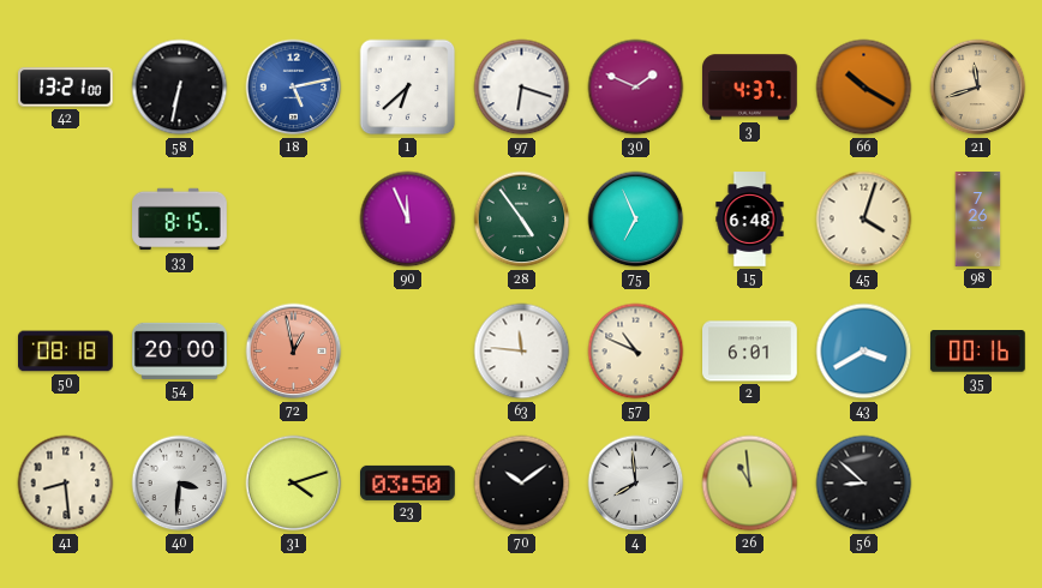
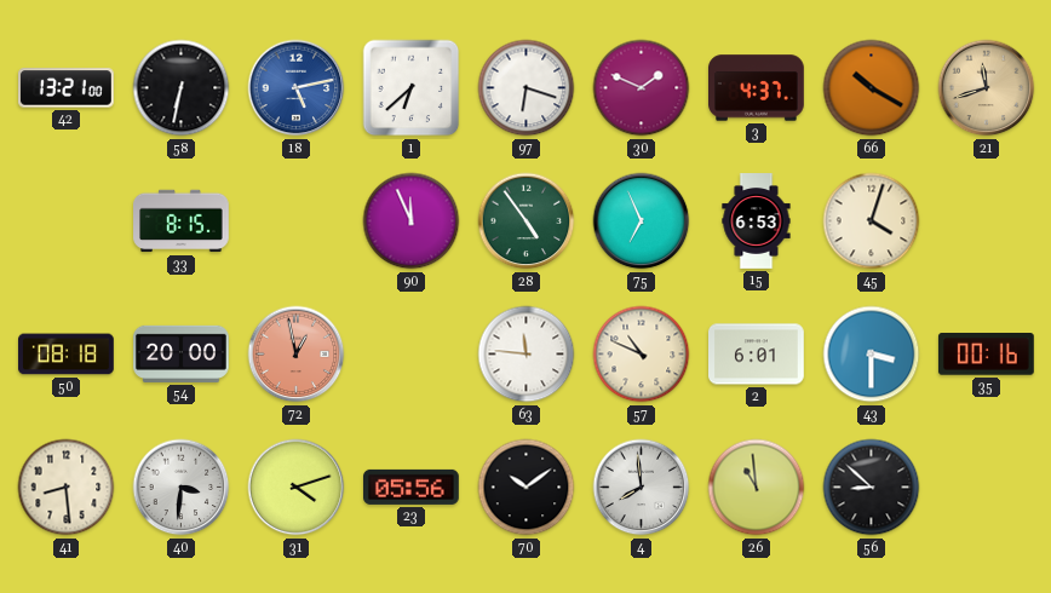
15: 6:48 -> 6:53 (757, 221)
98: 7:26 -> none (978, 220)
43: 3:40 -> 3:30 (872, 355)
23: 03:50 -> 05:56 (412, 487)
